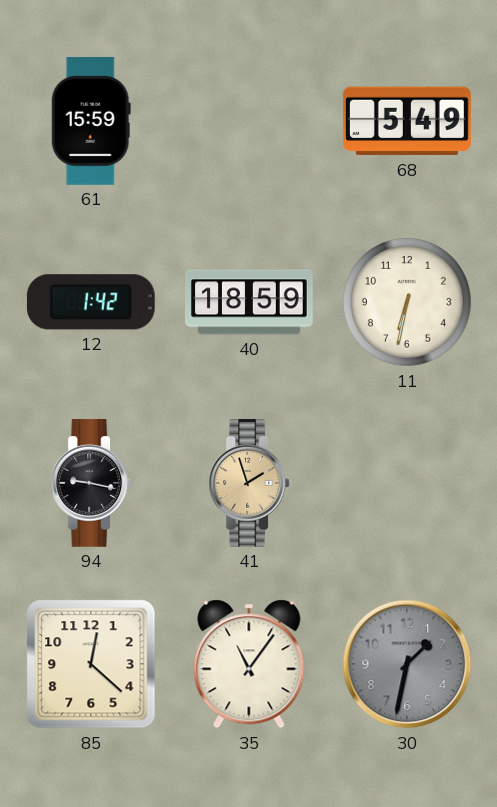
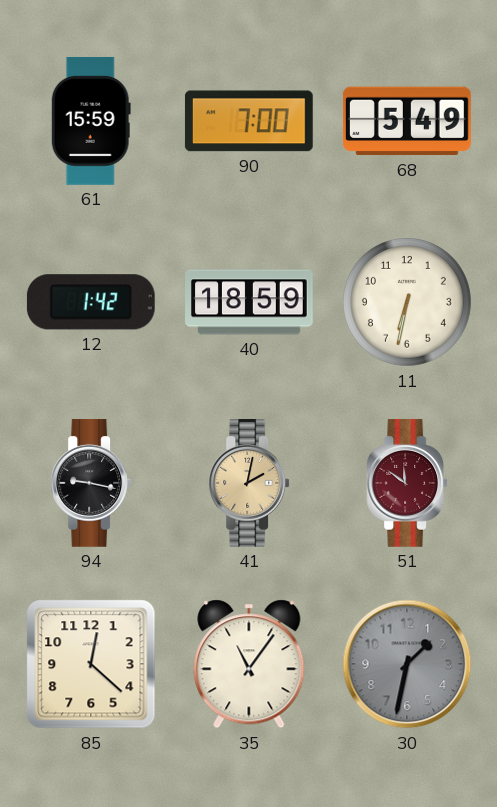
90: none -> 7:00 (249, 121)
41: 1:57 -> 2:02 (249, 484)
51: none -> 11:51 (407, 484)
